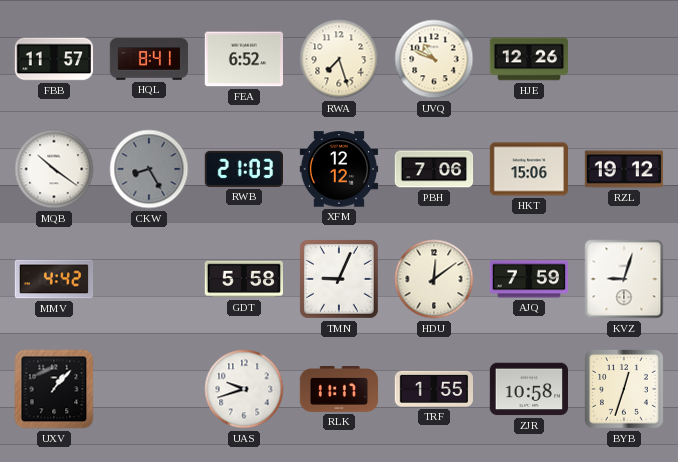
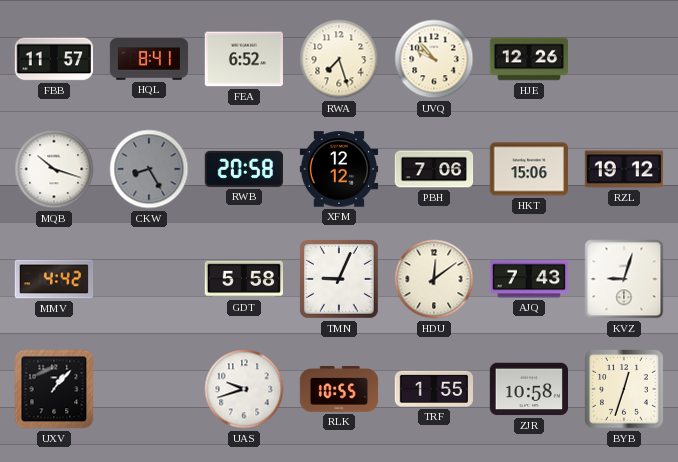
UVQ: 10:49 -> 9:53 (434, 59)
MQB: 10:21 -> 10:18 (54, 169)
RWB: 21:03 -> 20:58 (243, 169)
AJQ: 7:59 -> 7:43 (529, 279)
RLK: 11:17 -> 10:55 (339, 390)
